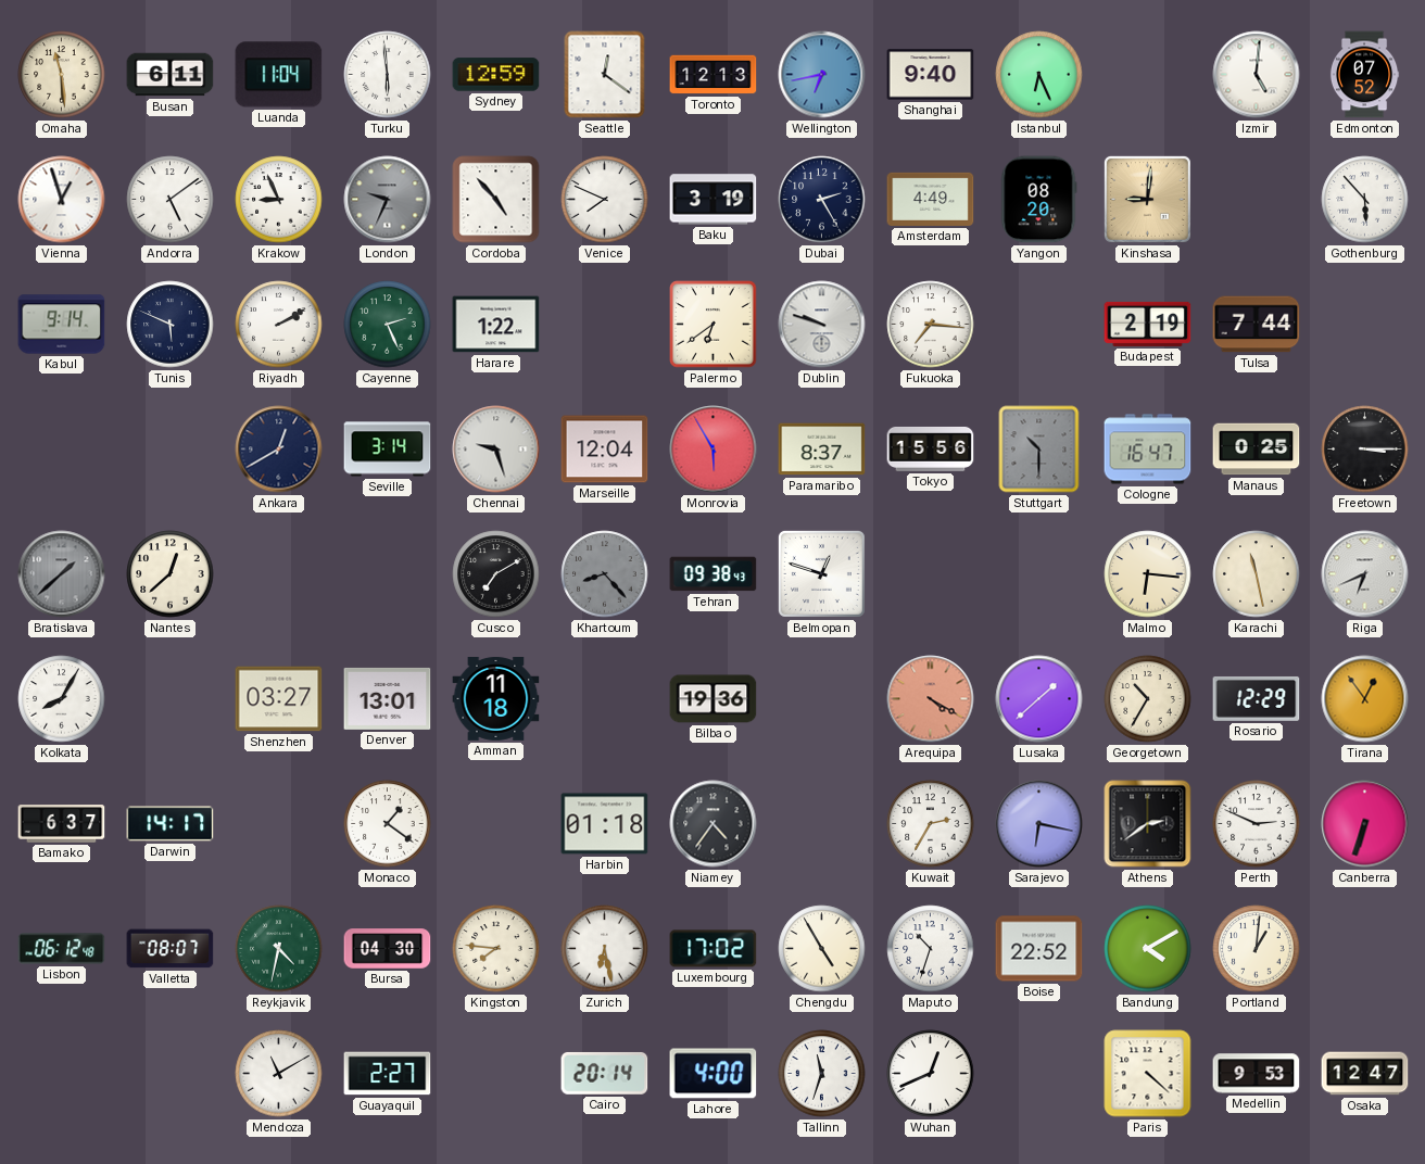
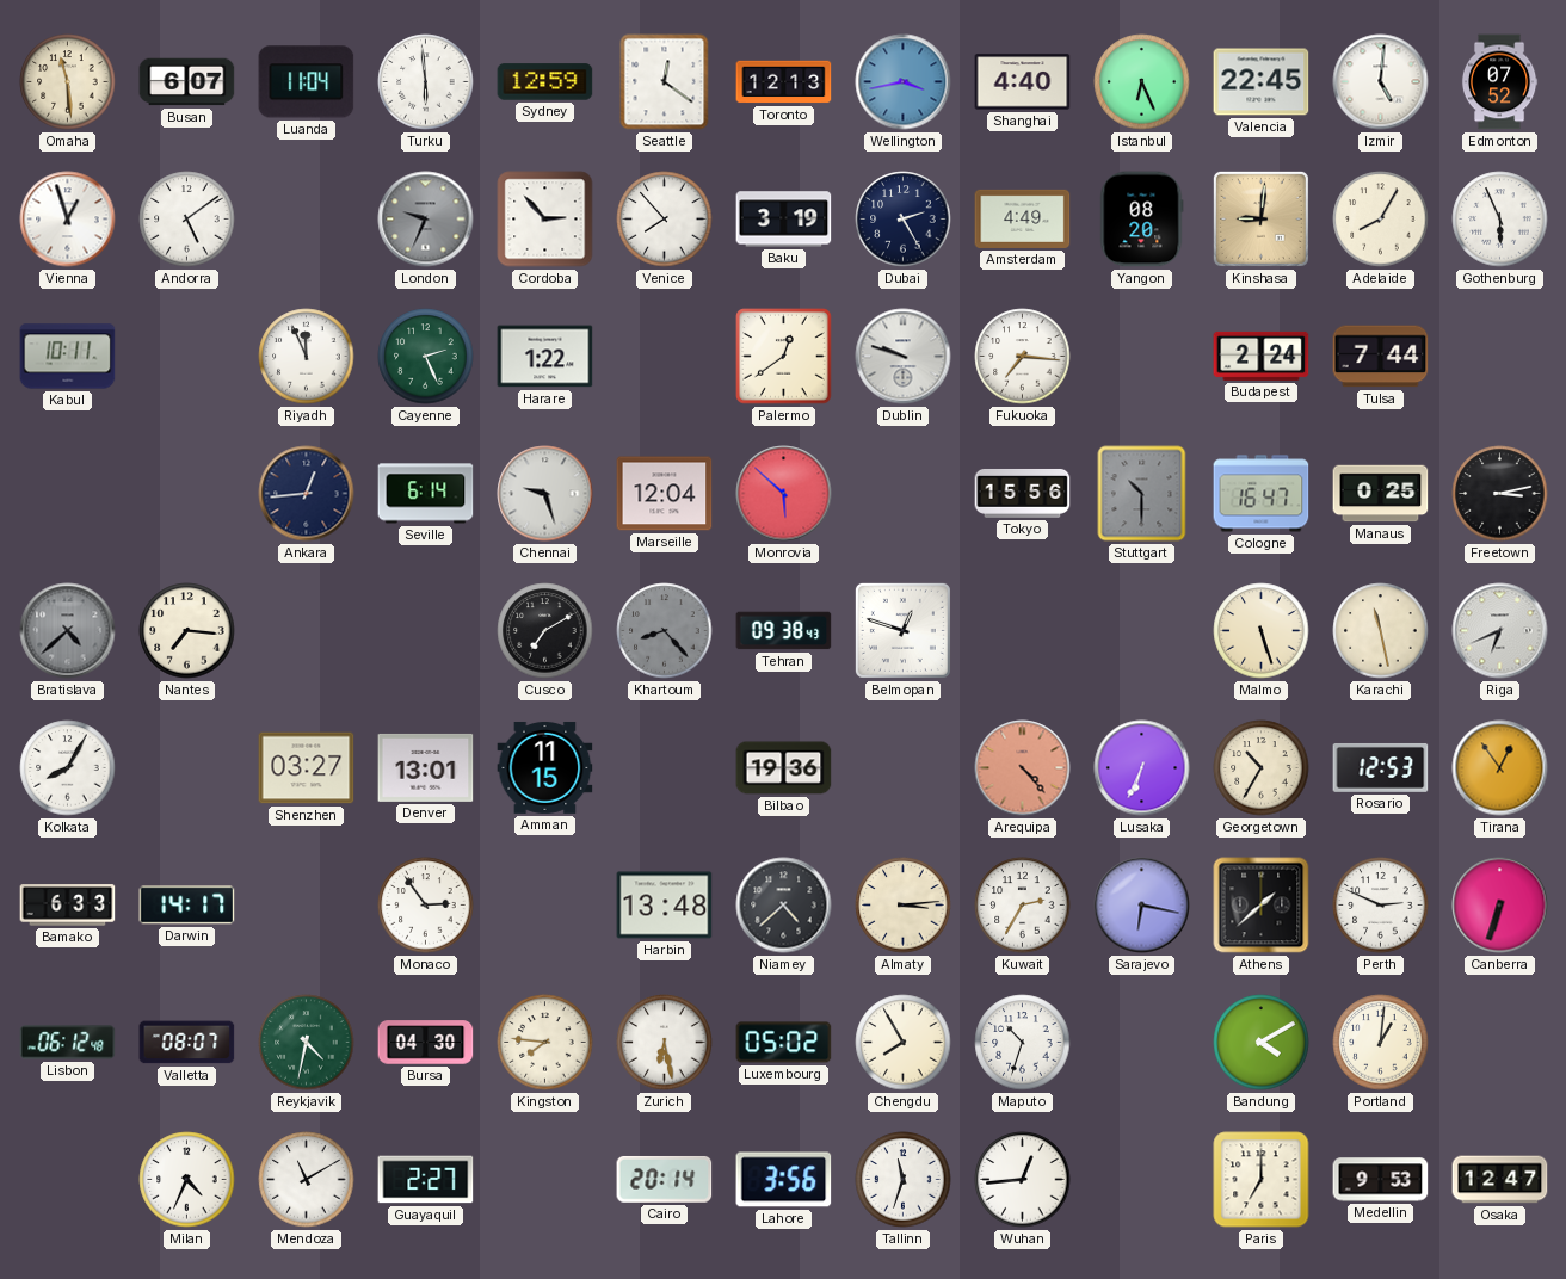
Busan: 6:11 -> 6:07 (187, 82)
Wellington: 6:43 -> 3:43 (904, 82)
Shanghai: 9:40 -> 4:40 (1023, 82)
Valencia: none -> 22:45 (1262, 82)
Krakow: 8:56 -> none (279, 200)
Cordoba: 4:53 -> 2:53 (545, 220)
Venice: 7:49 -> 7:53 (665, 220)
Adelaide: none -> 8:05 (1381, 220)
Gothenburg: 5:53 -> 5:56 (1500, 220)
Kabul: 9:14 -> 10:11 (68, 357)
Tunis: 5:49 -> none (171, 325)
Riyadh: 2:10 -> 11:56 (307, 357)
Palermo: 6:39 -> 12:39 (784, 357)
Budapest: 2:19 -> 2:24 (1262, 356)
Ankara: 12:40 -> 12:44 (307, 494)
Seville: 3:14 -> 6:14 (426, 494)
Monrovia: 5:55 -> 5:52 (784, 494)
Paramaribo: 8:37 -> none (822, 450)
Freetown: 3:15 -> 3:13 (1500, 494)
Bratislava: 1:38 -> 4:38 (68, 631)
Nantes: 12:38 -> 7:16 (187, 631)
Malmo: 6:16 -> 5:27 (1262, 631)
Amman: 11:18 -> 11:15 (545, 767)
Arequipa: 4:20 -> 4:23 (1023, 768)
Lusaka: 1:38 -> 6:34 (1142, 768)
Rosario: 12:29 -> 12:53 (1381, 767)
Bamako: 6:37 -> 6:33 (68, 906)
Monaco: 1:21 -> 2:54 (426, 906)
Harbin: 01:18 -> 13:48 (665, 906)
Niamey: 4:36 -> 4:38 (784, 906)
Almaty: none -> 3:14 (904, 906)
Athens: 2:39 -> 1:38 (1262, 906)
Luxembourg: 17:02 -> 05:02 (784, 1043)
Chengdu: 4:55 -> 7:55 (904, 1043)
Boise: 22:52 -> none (1039, 949)
Milan: none -> 4:34 (187, 1180)
Lahore: 4:00 -> 3:56 (784, 1180)
Wuhan: 12:41 -> 12:44 (1023, 1180)
Paris: 4:22 -> 7:00 (1262, 1180)
